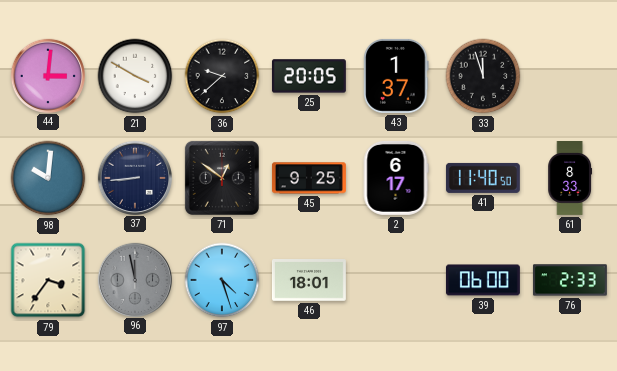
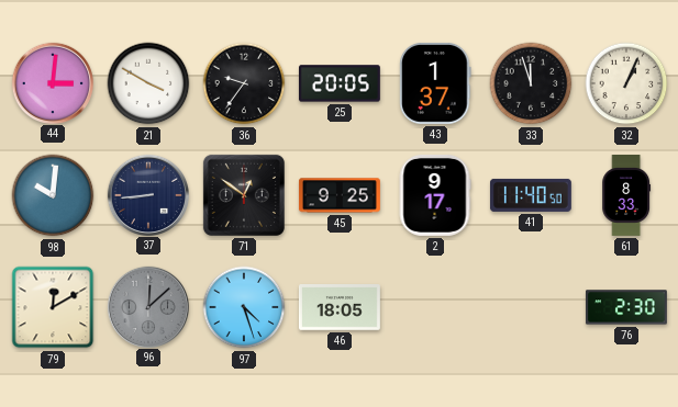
36: 9:38 -> 9:36 (244, 83)
32: none -> 1:04 (626, 83)
2: 6:17 -> 9:17 (435, 195)
79: 3:36 -> 12:10 (53, 307)
96: 11:58 -> 12:08 (147, 306)
46: 18:01 -> 18:05 (340, 308)
39: 06:00 -> none (483, 280)
76: 2:33 -> 2:30 (626, 307)
